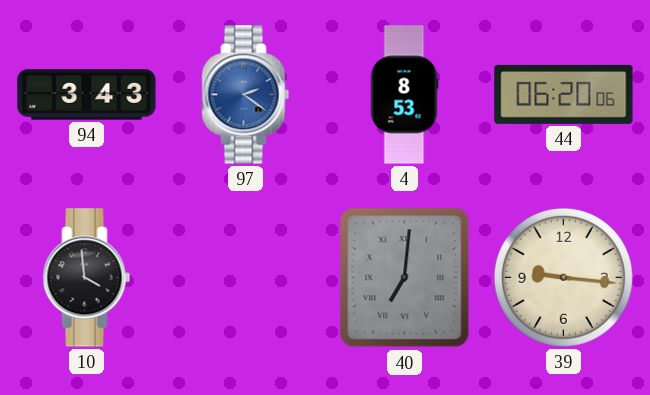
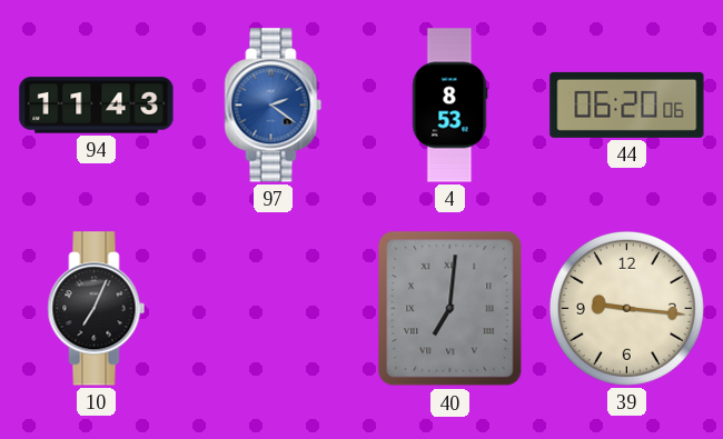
94: 3:43 -> 11:43 (97, 106)
10: 3:59 -> 7:04 (97, 309)
